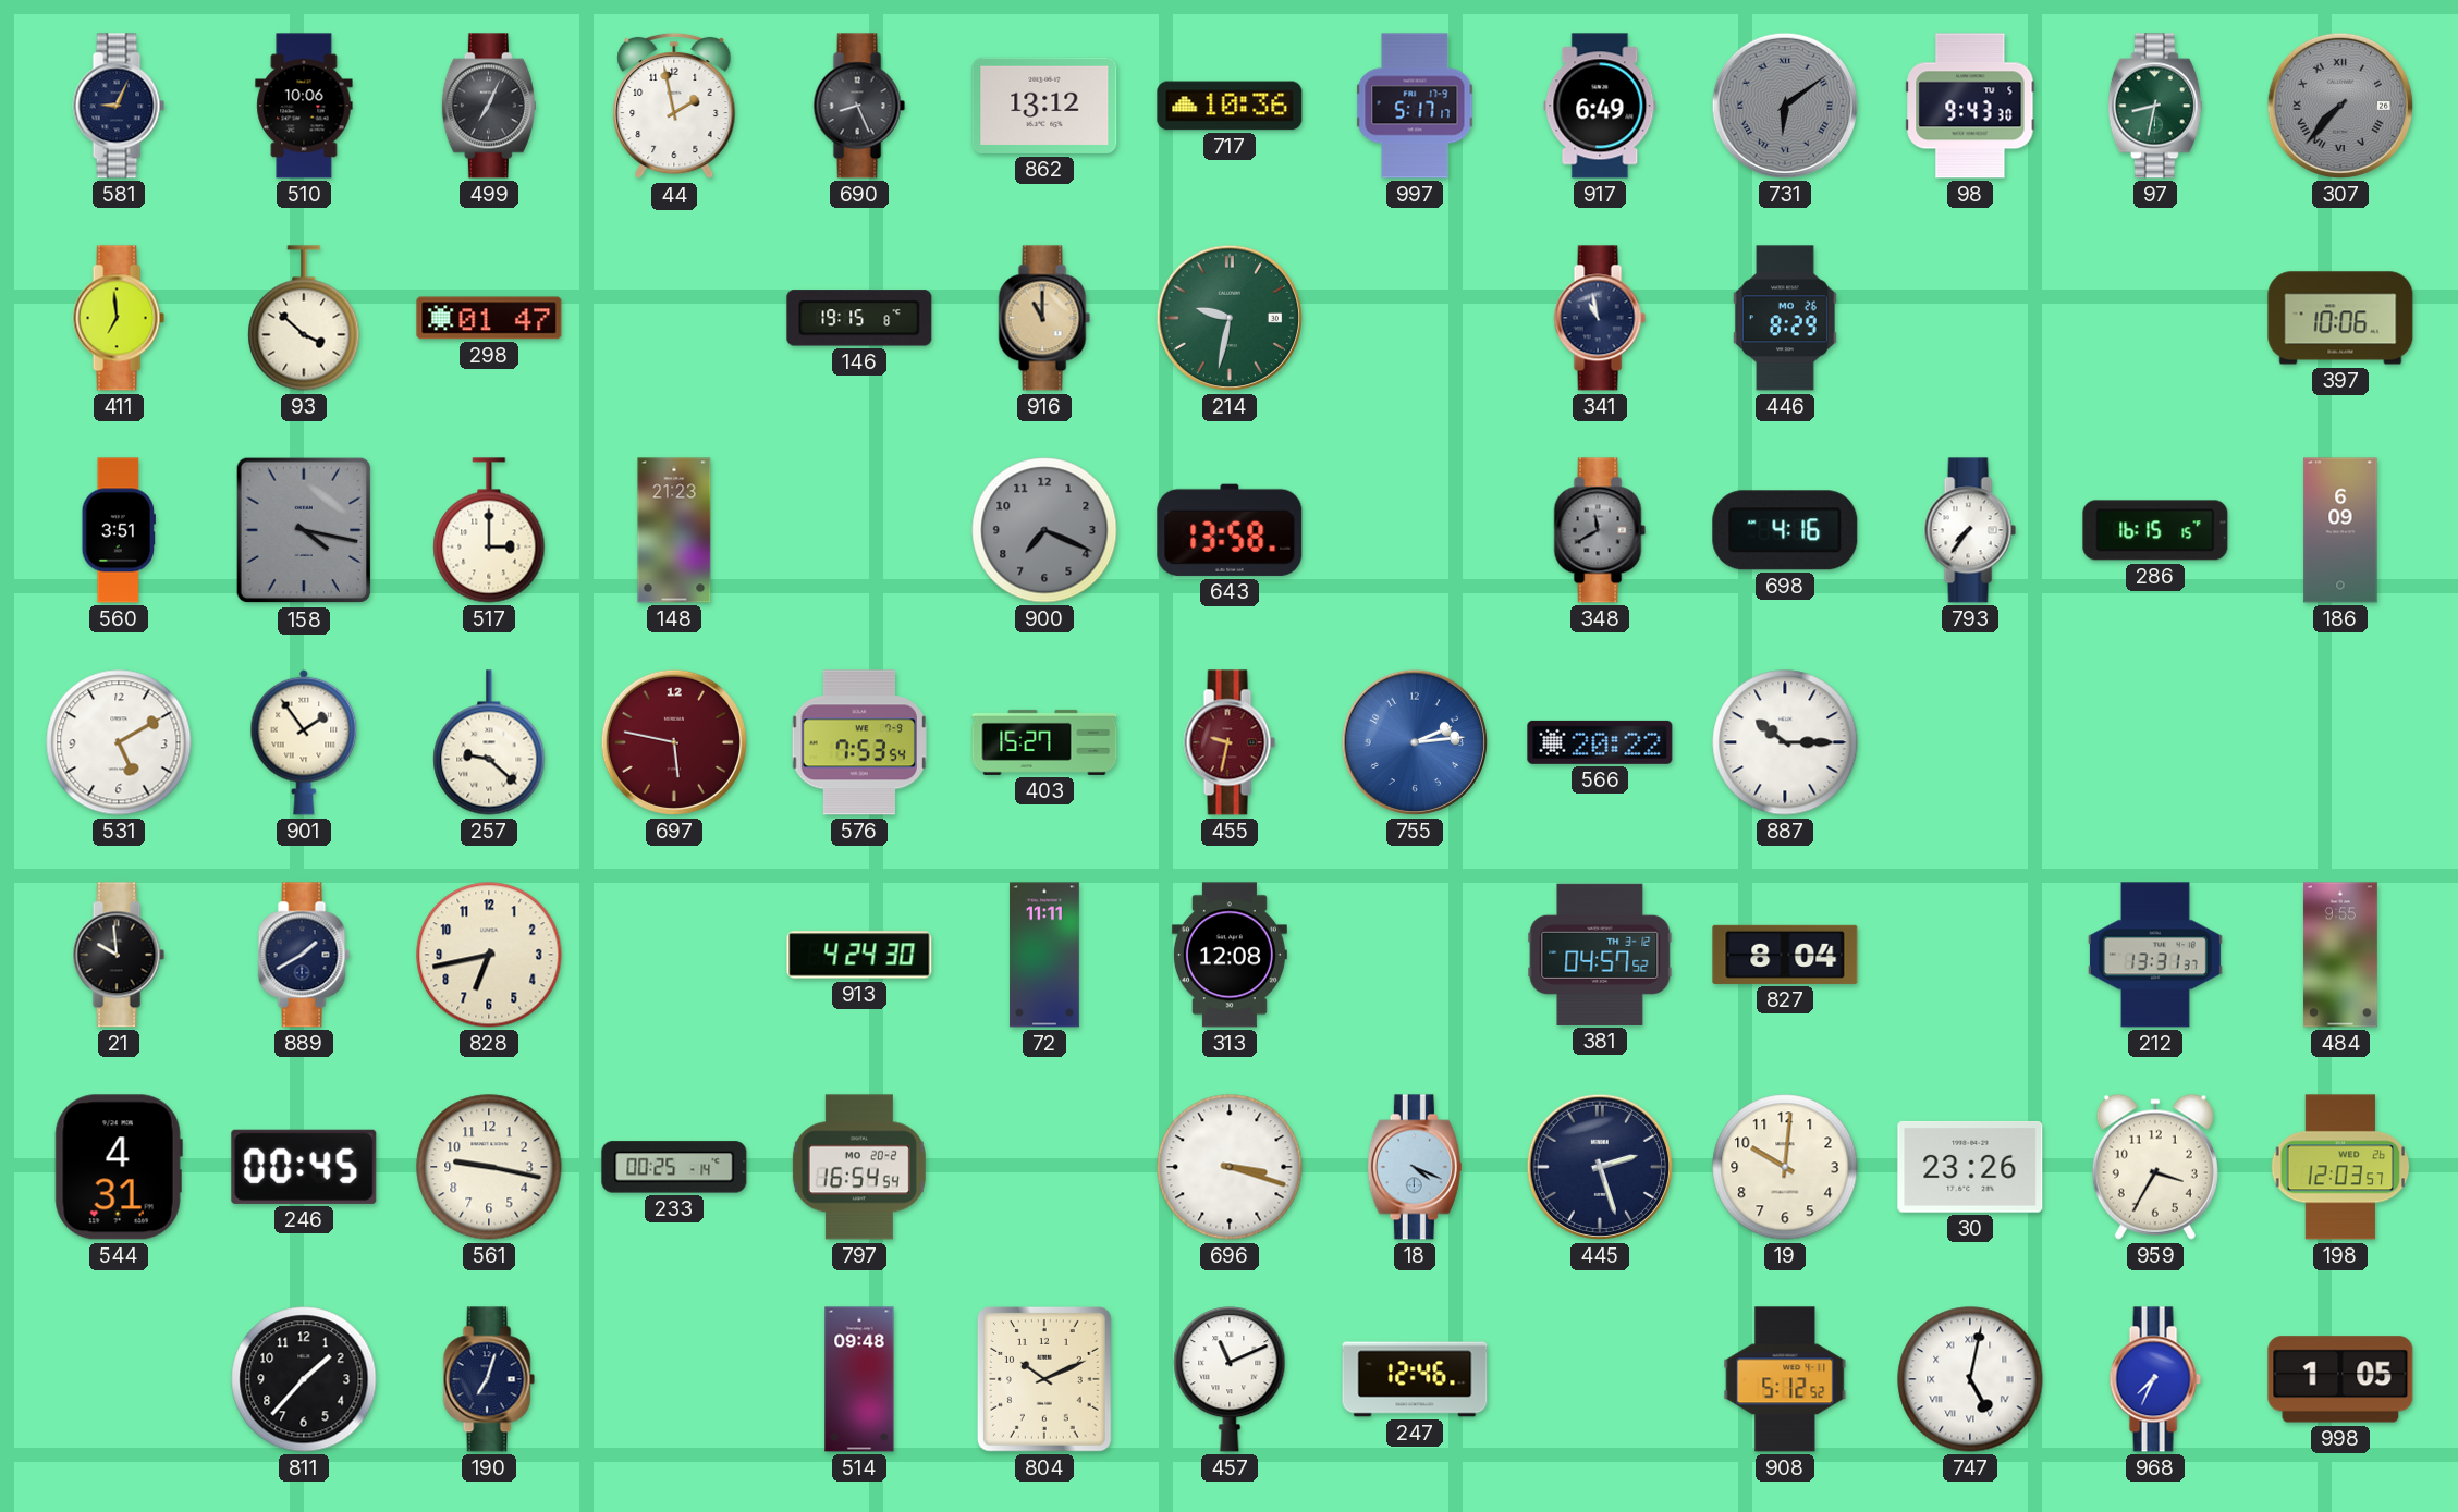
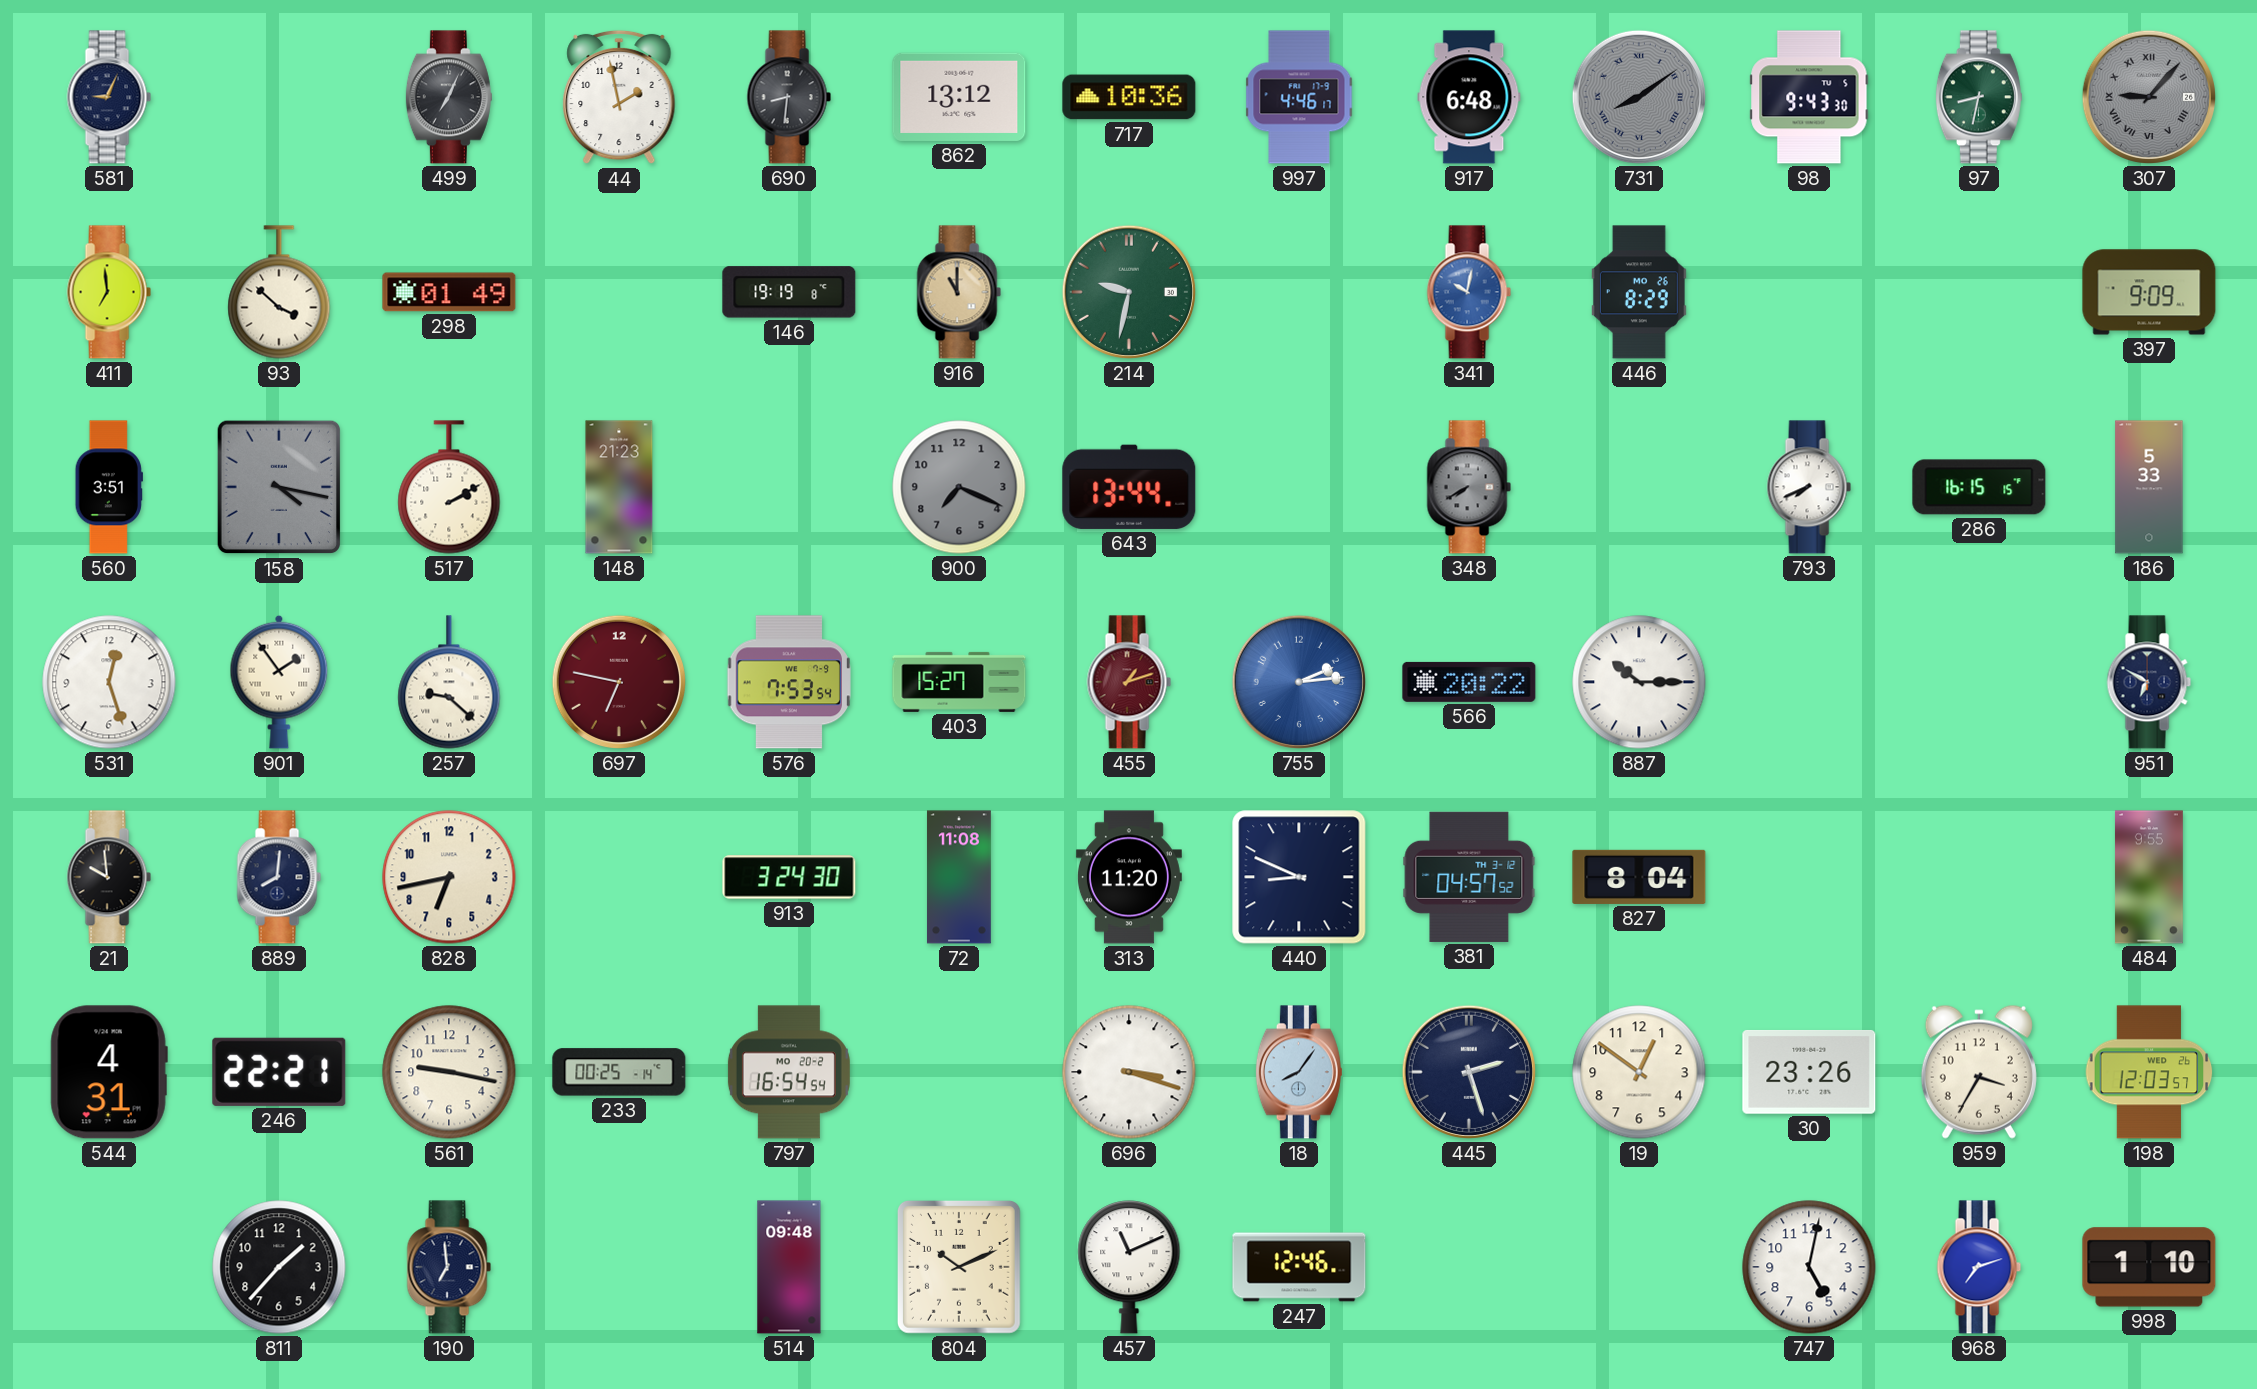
510: 10:06 -> none (304, 106)
690: 8:26 -> 8:31 (789, 97)
997: 5:17 -> 4:46 (1299, 97)
917: 6:49 -> 6:48 (1469, 97)
731: 6:09 -> 8:09 (1639, 97)
307: 7:37 -> 9:07 (2149, 97)
298: 01:47 -> 01:49 (449, 292)
146: 19:15 -> 19:19 (789, 292)
341: 10:58 -> 10:02 (1469, 292)
341 dial: navy -> blue (1469, 292)
397: 10:06 -> 9:09 (2149, 292)
517: 3:00 -> 2:10 (449, 487)
643: 13:58 -> 13:44 (1129, 487)
348: 11:40 -> 7:40 (1469, 487)
698: 4:16 -> none (1785, 530)
793: 7:36 -> 7:41 (1809, 487)
186: 6:09 -> 5:33 (2149, 487)
531: 5:10 -> 12:27 (109, 682)
697: 5:47 -> 6:47 (619, 682)
455: 9:32 -> 1:12 (1129, 682)
951: none -> 6:50 (2149, 682)
889: 1:40 -> 8:01 (279, 877)
913: 4:24 -> 3:24 (789, 877)
72: 11:11 -> 11:08 (959, 877)
313: 12:08 -> 11:20 (1129, 877)
440: none -> 8:49 (1299, 877)
212: 13:31 -> none (2155, 955)
246: 00:45 -> 22:21 (279, 1072)
18: 4:19 -> 8:06 (1299, 1072)
19: 10:01 -> 12:51 (1639, 1072)
190: 7:03 -> 6:59 (449, 1267)
908: 5:12 -> none (1785, 1379)
747 numerals: Roman -> Arabic (1809, 1267)
968: 7:34 -> 7:12 (1979, 1267)
998: 1:05 -> 1:10 (2149, 1267)
